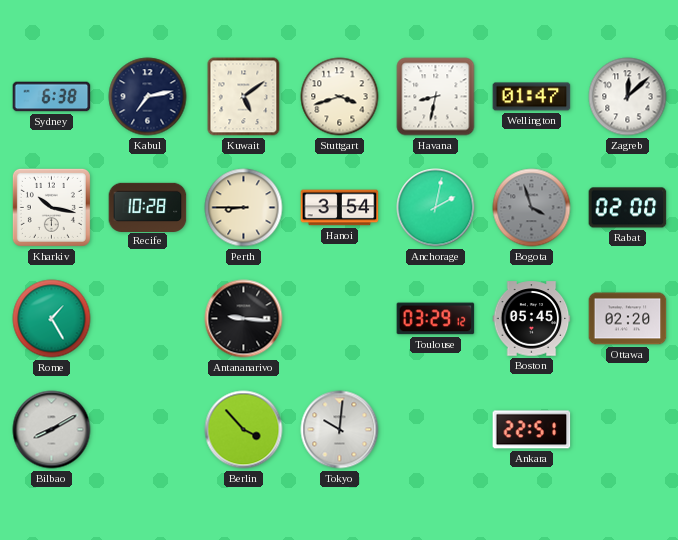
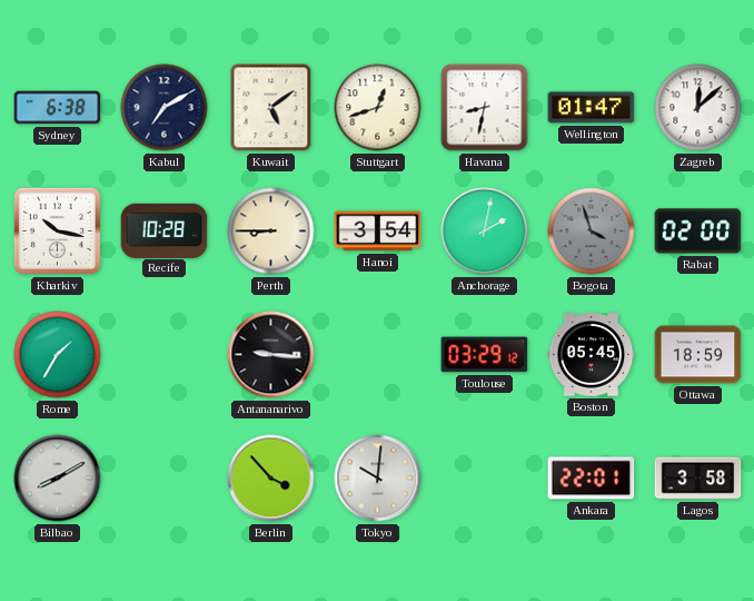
Kabul: 7:13 -> 7:10 (165, 108)
Stuttgart: 3:42 -> 12:42 (378, 108)
Rome: 1:25 -> 1:35 (58, 355)
Ottawa: 02:20 -> 18:59 (698, 355)
Ankara: 22:51 -> 22:01 (592, 479)
Lagos: none -> 3:58 (698, 479)
